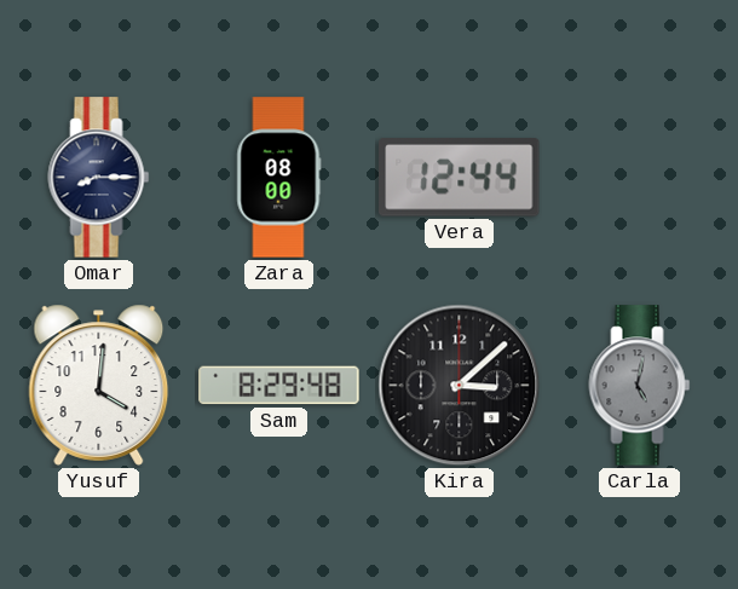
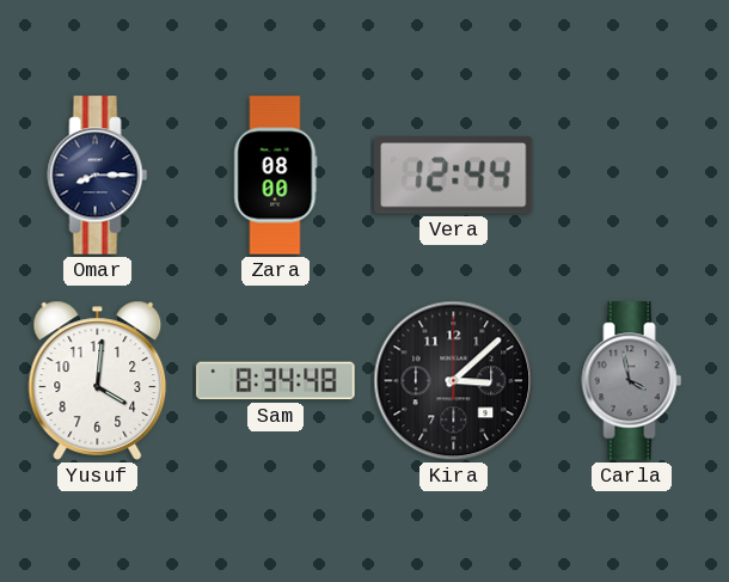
Sam: 8:29 -> 8:34 (276, 381)
Carla: 5:02 -> 3:58 (632, 381)
